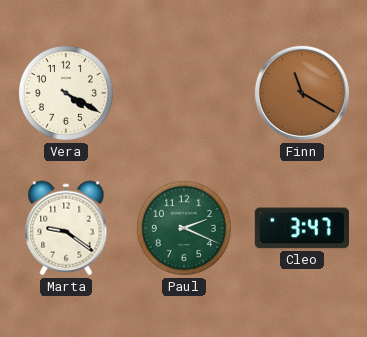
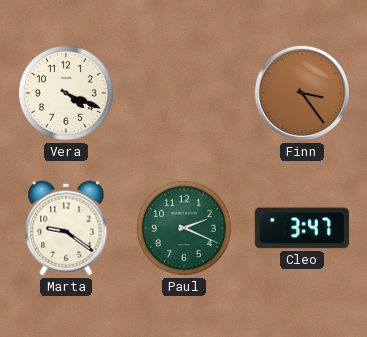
Vera: 4:20 -> 4:19 (66, 93)
Finn: 11:20 -> 3:24 (302, 93)
